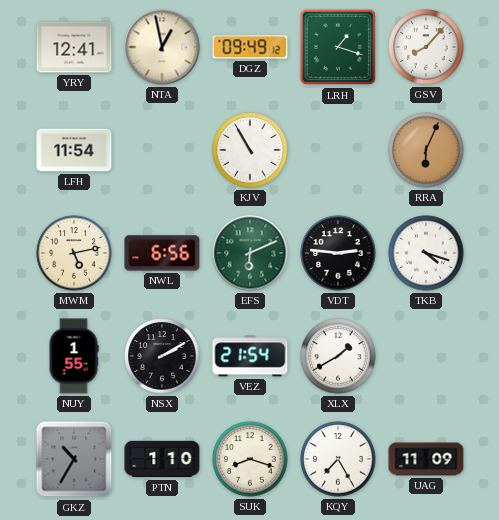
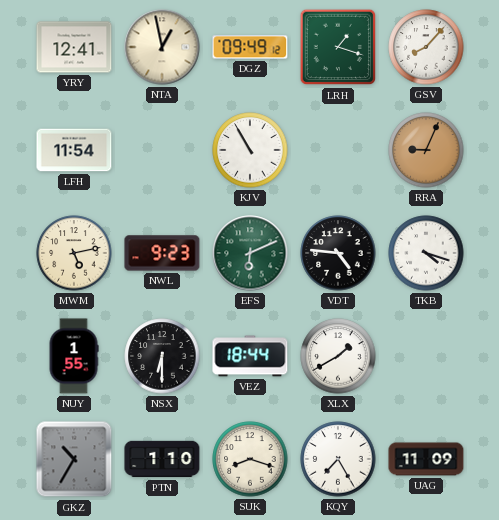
RRA: 6:04 -> 9:04 (426, 150)
NWL: 6:56 -> 9:23 (162, 253)
VDT: 2:46 -> 4:46 (338, 253)
NSX: 2:10 -> 6:30 (162, 356)
VEZ: 21:54 -> 18:44 (250, 356)
